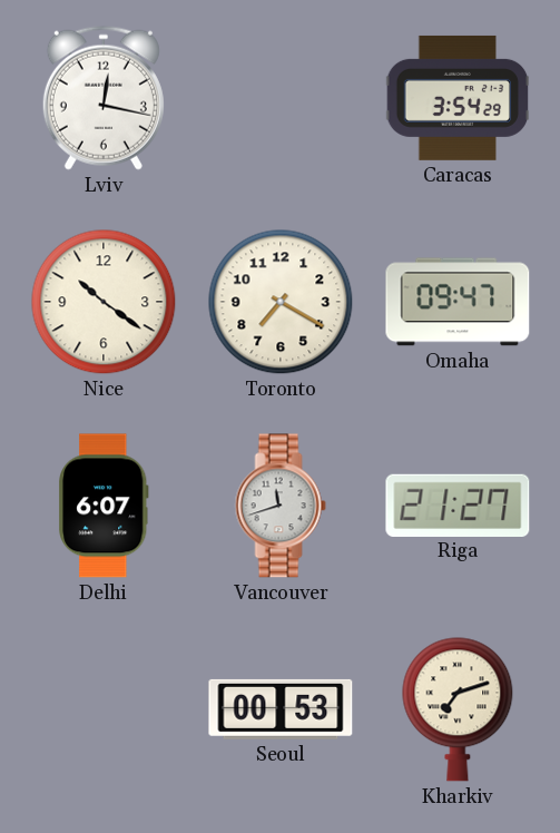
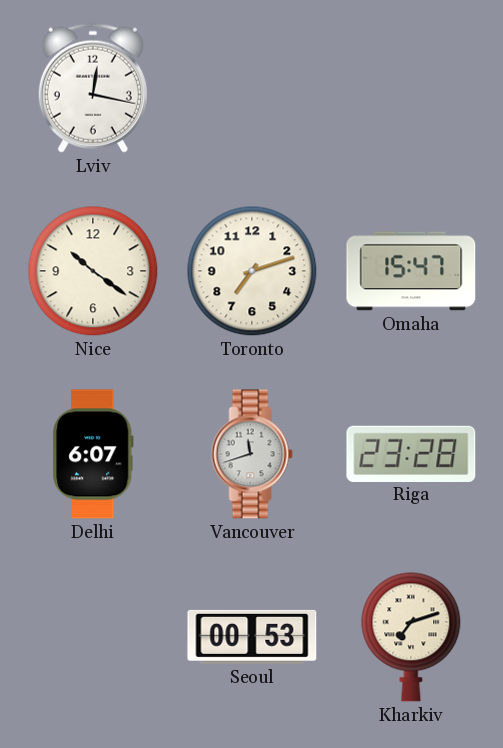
Caracas: 3:54 -> none (458, 98)
Toronto: 7:20 -> 7:12 (252, 271)
Omaha: 09:47 -> 15:47 (411, 271)
Riga: 21:27 -> 23:28 (411, 453)
